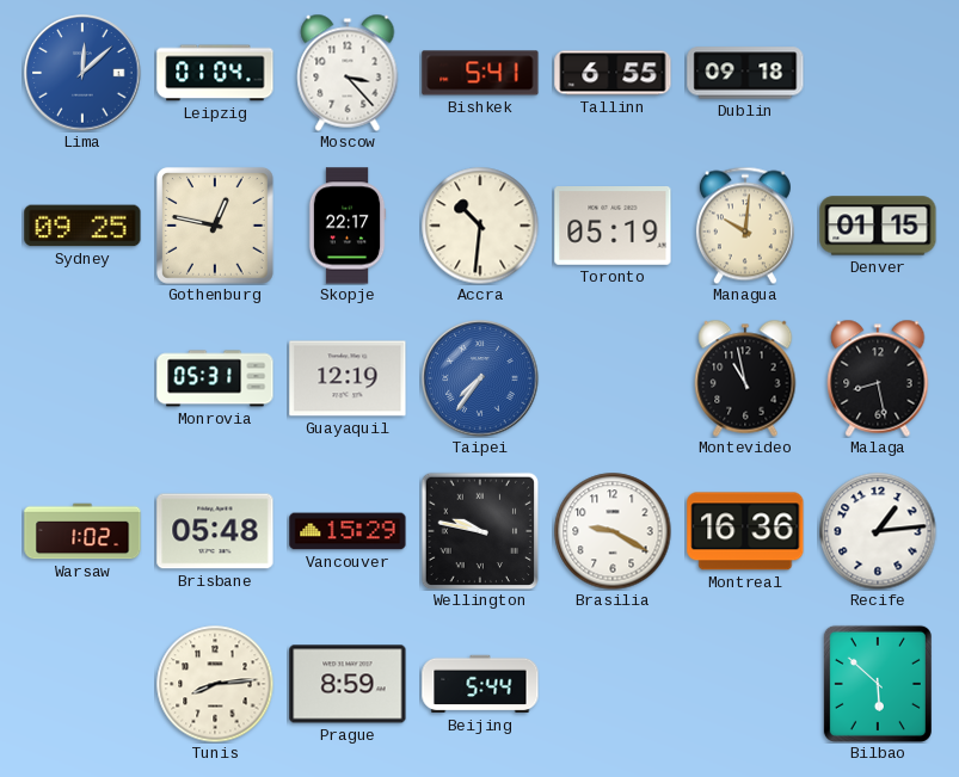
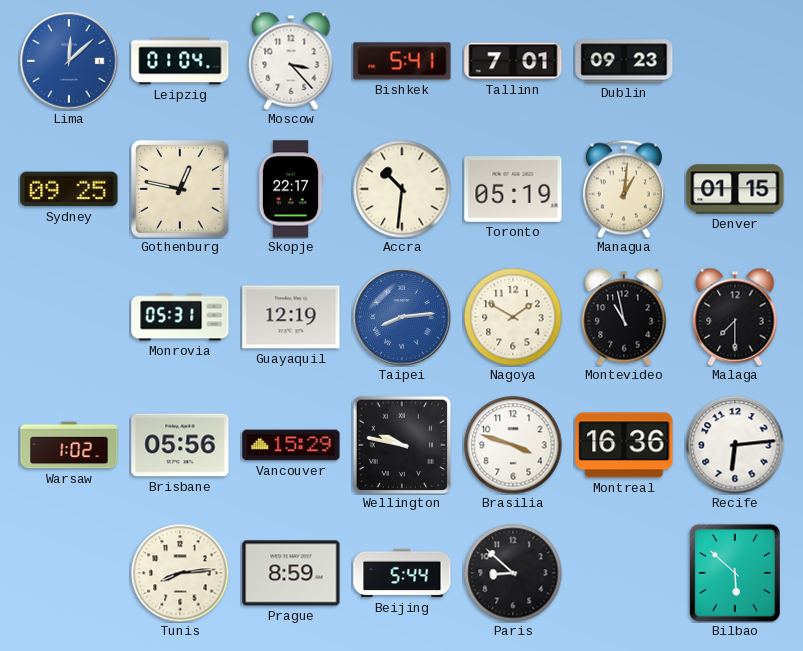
Tallinn: 6:55 -> 7:01 (513, 61)
Dublin: 09:18 -> 09:23 (624, 61)
Managua: 10:01 -> 1:01 (624, 189)
Taipei: 7:36 -> 8:14 (402, 317)
Nagoya: none -> 1:50 (513, 317)
Malaga: 8:28 -> 7:30 (735, 317)
Brisbane: 05:48 -> 05:56 (180, 445)
Brasilia: 9:20 -> 3:48 (513, 445)
Recife: 1:14 -> 6:14 (735, 445)
Paris: none -> 8:52 (513, 573)
